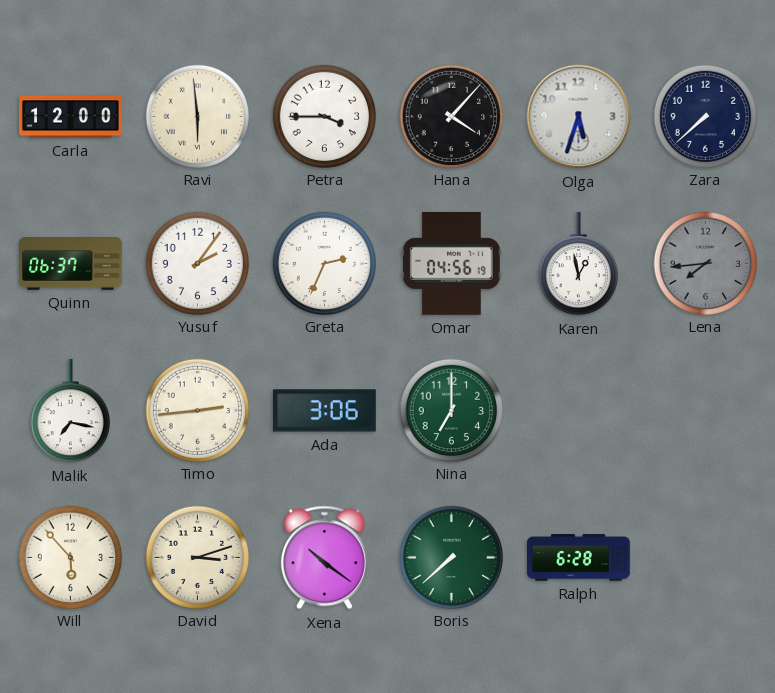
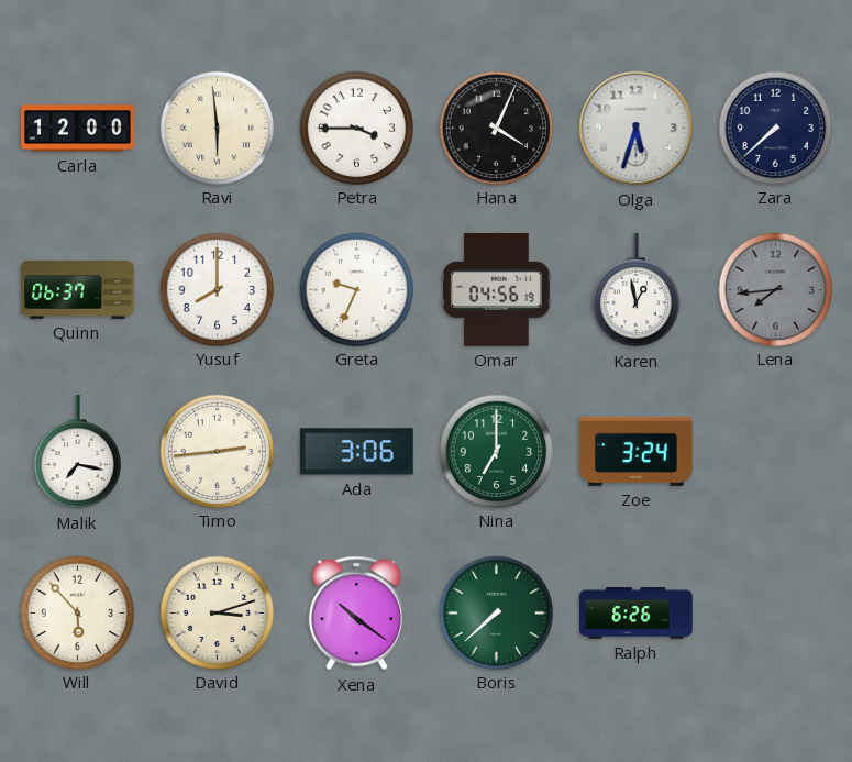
Hana: 4:07 -> 4:04 (496, 128)
Yusuf: 2:06 -> 8:00 (217, 289)
Greta: 2:34 -> 9:34 (356, 289)
Zoe: none -> 3:24 (635, 451)
Ralph: 6:28 -> 6:26 (637, 614)
